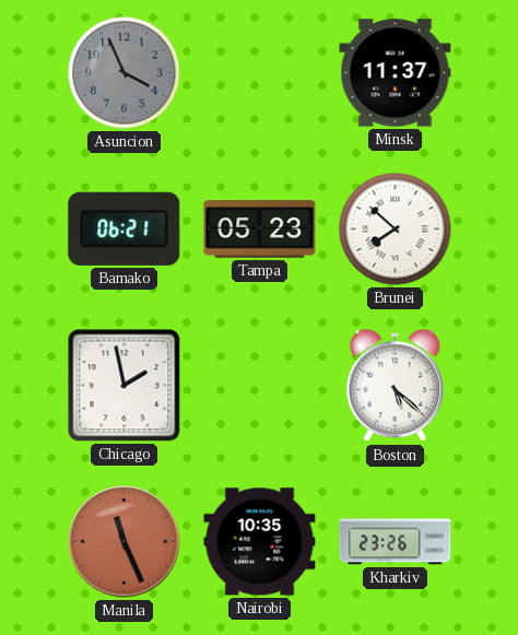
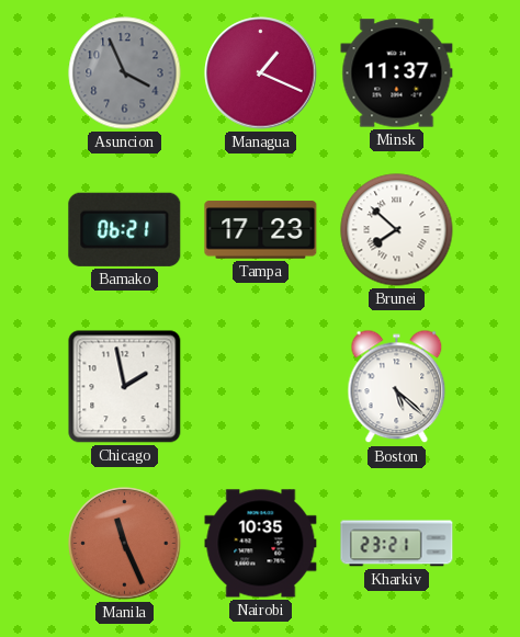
Managua: none -> 1:19 (261, 73)
Tampa: 05:23 -> 17:23 (261, 230)
Kharkiv: 23:26 -> 23:21 (397, 544)
